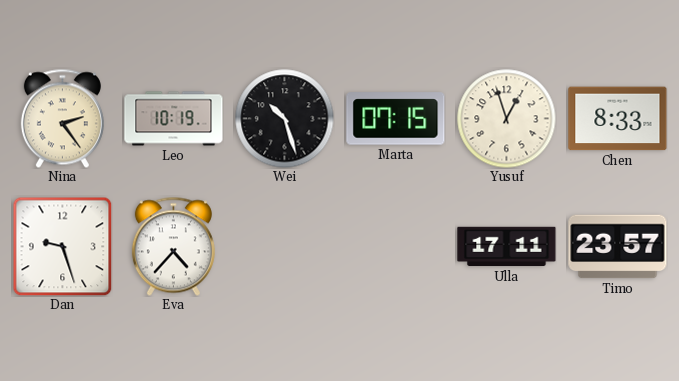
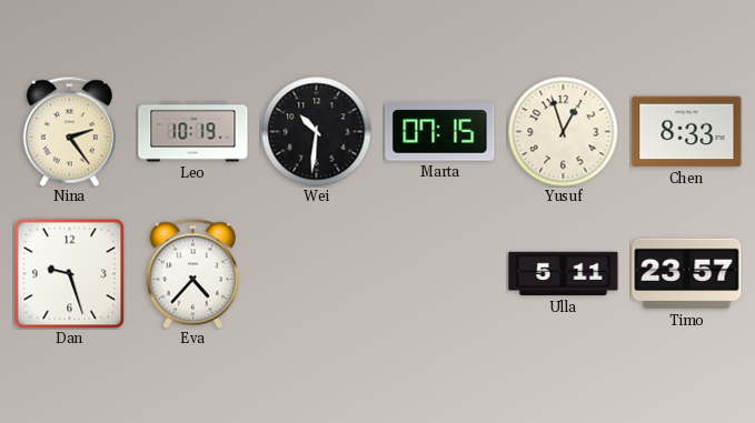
Wei: 10:27 -> 10:31 (317, 132)
Ulla: 17:11 -> 5:11 (564, 274)
